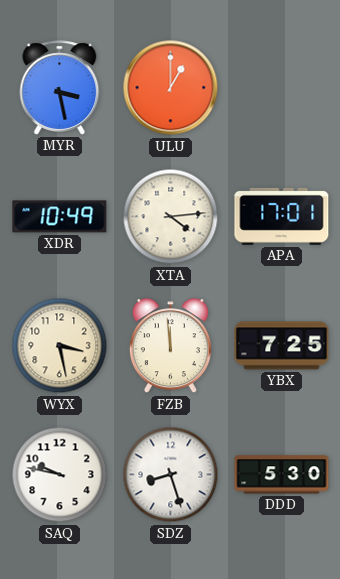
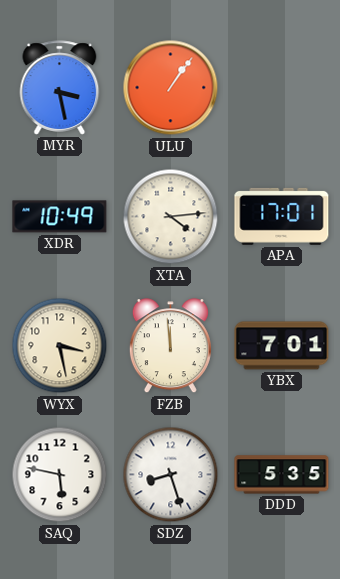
ULU: 1:00 -> 1:06 (171, 88)
YBX: 7:25 -> 7:01 (282, 346)
SAQ: 9:47 -> 5:47 (60, 475)
DDD: 5:30 -> 5:35 (282, 475)
